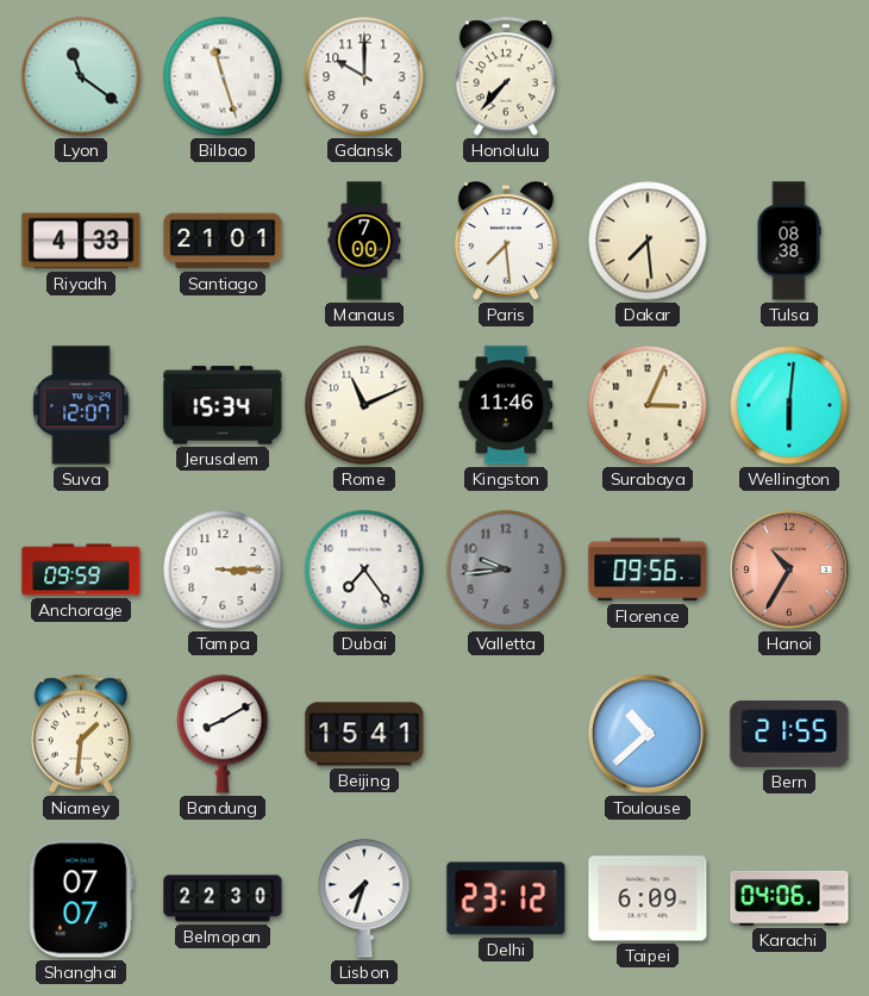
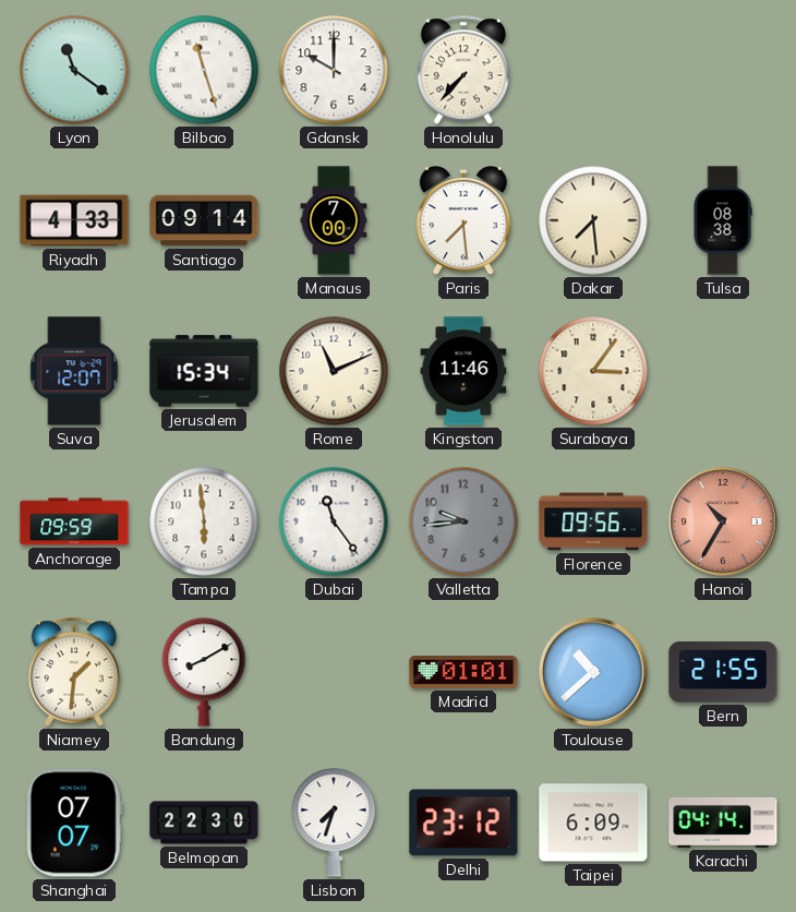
Santiago: 21:01 -> 09:14 (204, 220)
Surabaya: 3:04 -> 3:06 (593, 371)
Wellington: 6:01 -> none (789, 405)
Tampa: 3:15 -> 5:59 (204, 521)
Dubai: 7:24 -> 11:24 (334, 521)
Beijing: 15:41 -> none (364, 734)
Madrid: none -> 01:01 (463, 672)
Karachi: 04:06 -> 04:14 (723, 823)
